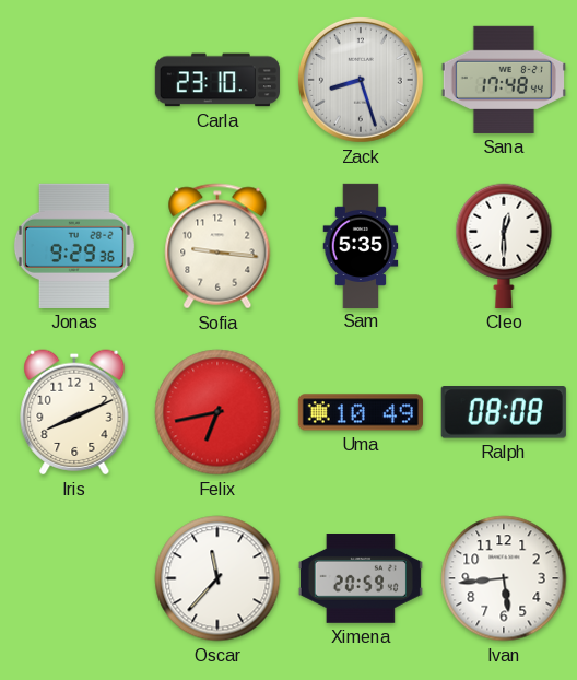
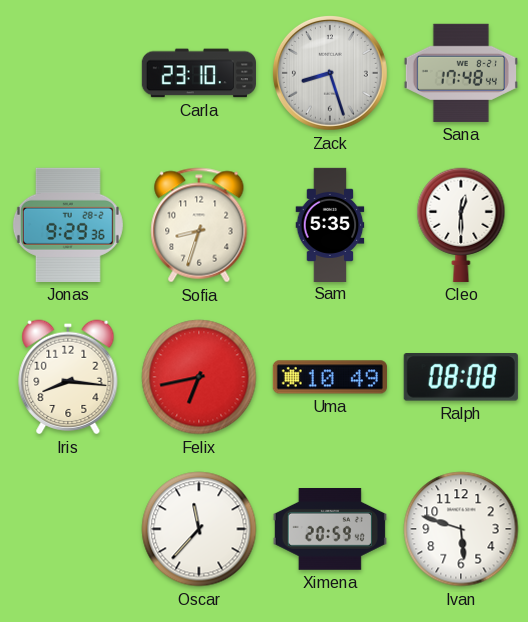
Sofia: 9:16 -> 8:33 (199, 225)
Iris: 8:11 -> 8:16 (68, 377)
Ivan: 5:44 -> 5:48 (461, 529)
